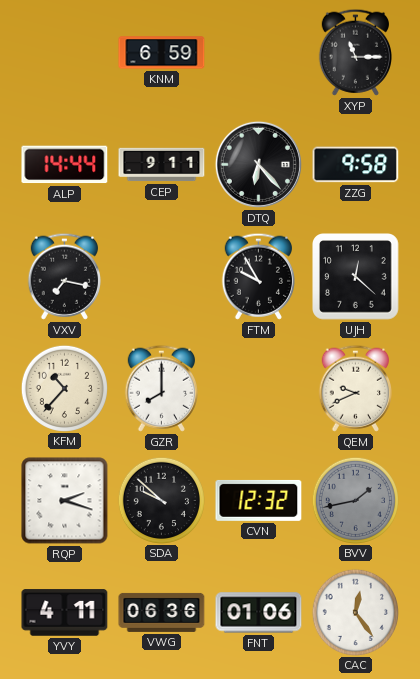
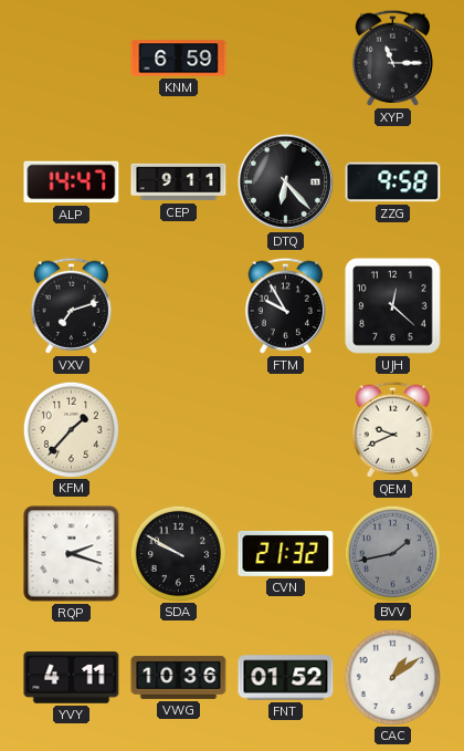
ALP: 14:44 -> 14:47 (72, 182)
VXV: 7:17 -> 7:12 (71, 305)
KFM: 10:37 -> 1:37 (71, 429)
GZR: 8:00 -> none (161, 388)
SDA: 9:52 -> 9:50 (178, 553)
CVN: 12:32 -> 21:32 (286, 553)
VWG: 06:36 -> 10:36 (179, 677)
FNT: 01:06 -> 01:52 (286, 678)
CAC: 12:24 -> 1:09 (392, 677)
